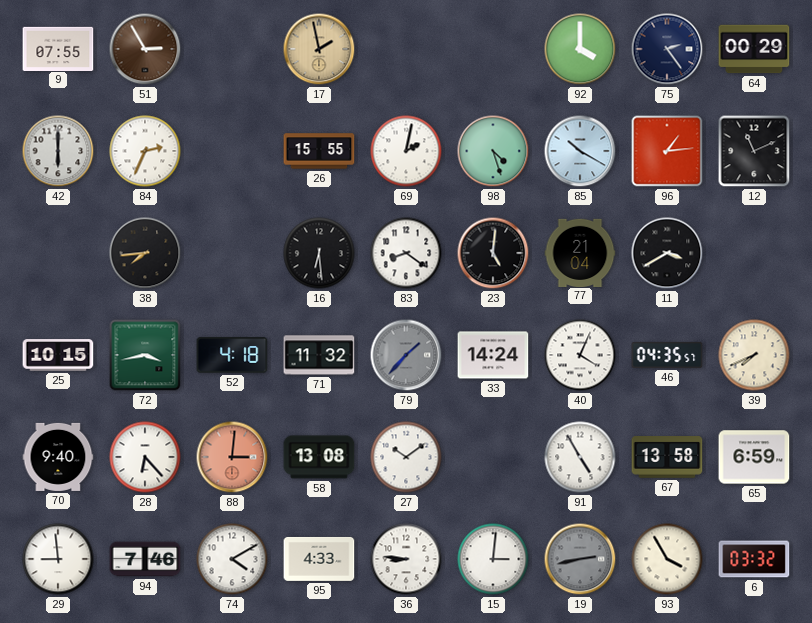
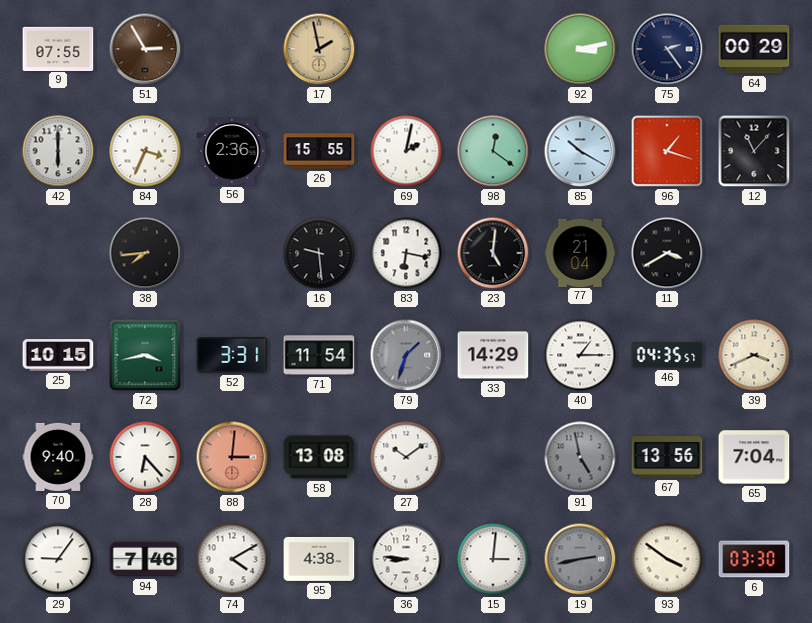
92: 4:00 -> 3:13 (580, 49)
84: 2:34 -> 3:34 (145, 151)
56: none -> 2:36 (232, 151)
98: 4:27 -> 12:21 (493, 151)
96: 1:14 -> 1:18 (667, 151)
12: 11:11 -> 11:07 (754, 151)
16: 6:29 -> 9:29 (319, 253)
83: 8:21 -> 6:17 (406, 253)
52: 4:18 -> 3:31 (232, 355)
71: 11:32 -> 11:54 (319, 355)
79: 1:37 -> 1:33 (406, 355)
33: 14:24 -> 14:29 (493, 355)
40: 4:04 -> 1:15 (580, 355)
39: 7:41 -> 3:41 (754, 355)
91: 4:55 -> 4:58 (580, 457)
91 dial: white -> grey (580, 457)
67: 13:58 -> 13:56 (667, 457)
65: 6:59 -> 7:04 (754, 457)
29: 8:59 -> 9:06 (58, 559)
95: 4:33 -> 4:38 (319, 559)
93: 3:55 -> 3:51 (667, 559)
6: 03:32 -> 03:30 (754, 559)
